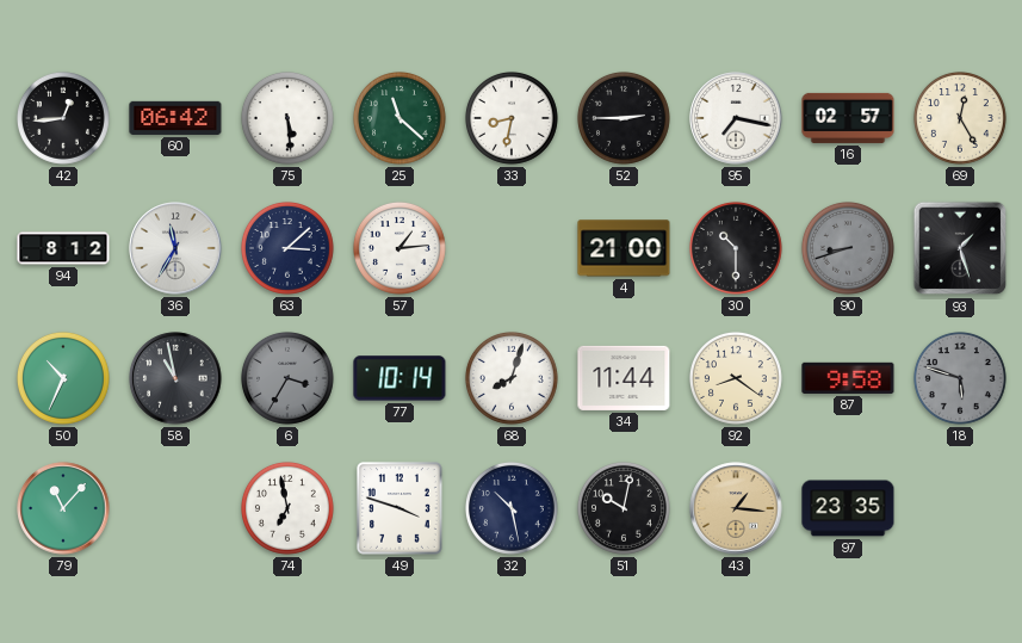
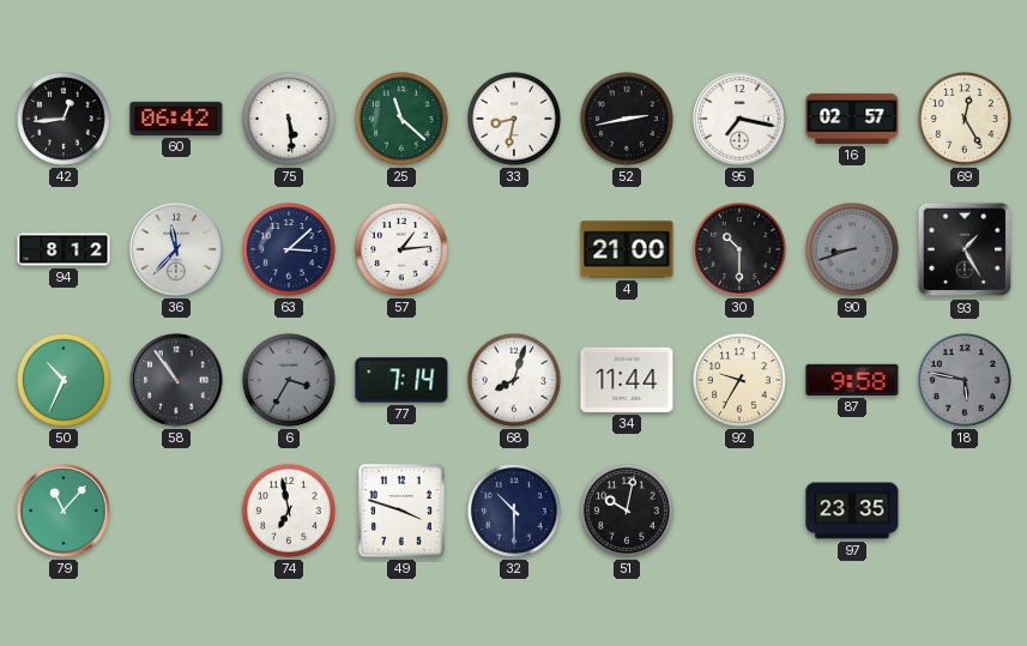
52: 2:45 -> 2:43 (627, 119)
36: 11:35 -> 11:37 (176, 249)
93: 1:27 -> 1:25 (965, 249)
58: 10:58 -> 10:54 (176, 380)
77: 10:14 -> 7:14 (401, 380)
92: 8:21 -> 9:35 (739, 380)
18: 5:48 -> 5:47 (965, 380)
32: 10:28 -> 10:30 (514, 511)
43: 1:16 -> none (736, 508)
